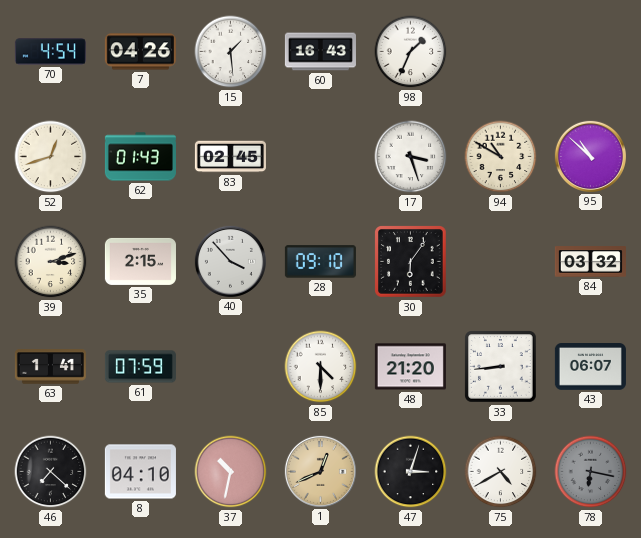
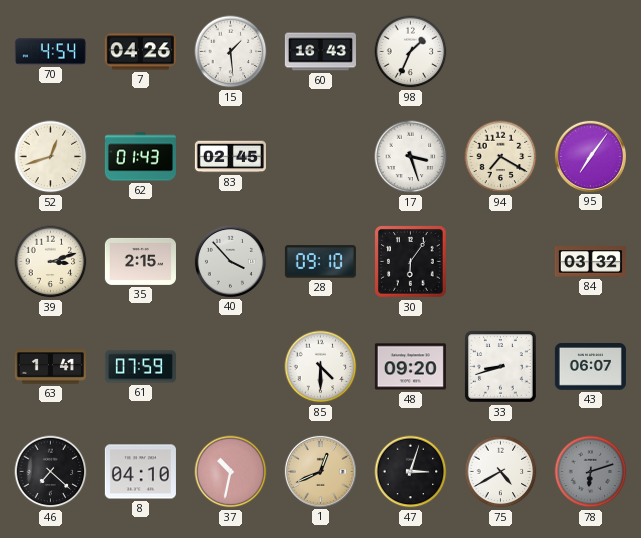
94: 10:50 -> 7:20 (501, 157)
95: 10:52 -> 7:06 (590, 156)
48: 21:20 -> 09:20 (410, 367)
33: 8:44 -> 8:42 (501, 367)
78: 6:17 -> 6:12 (591, 472)
